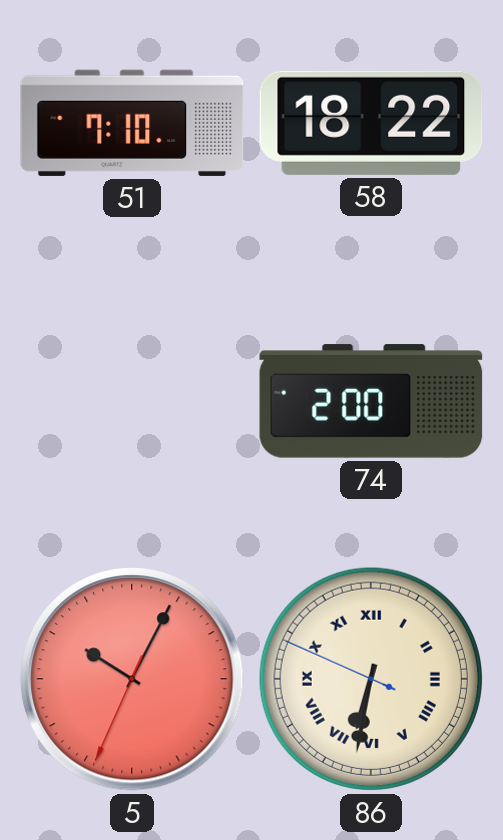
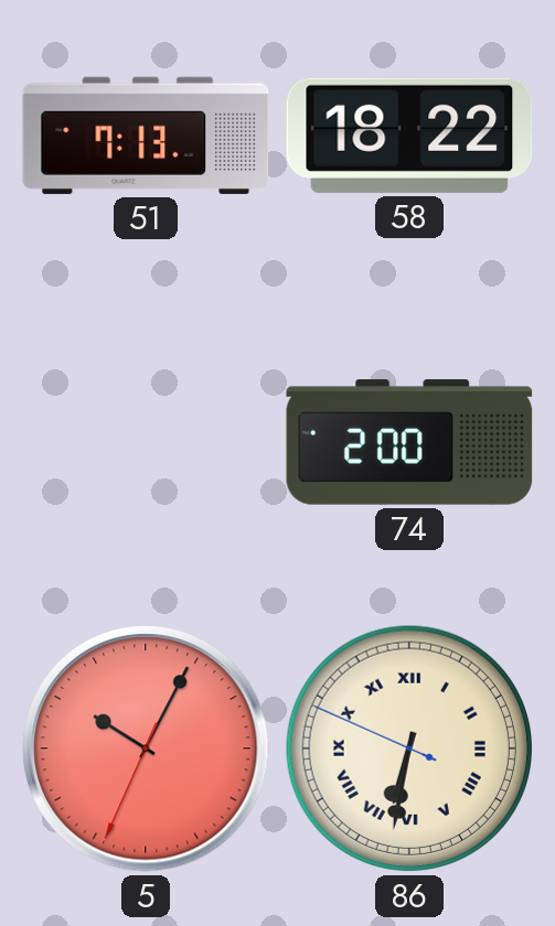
51: 7:10 -> 7:13 (146, 136)
